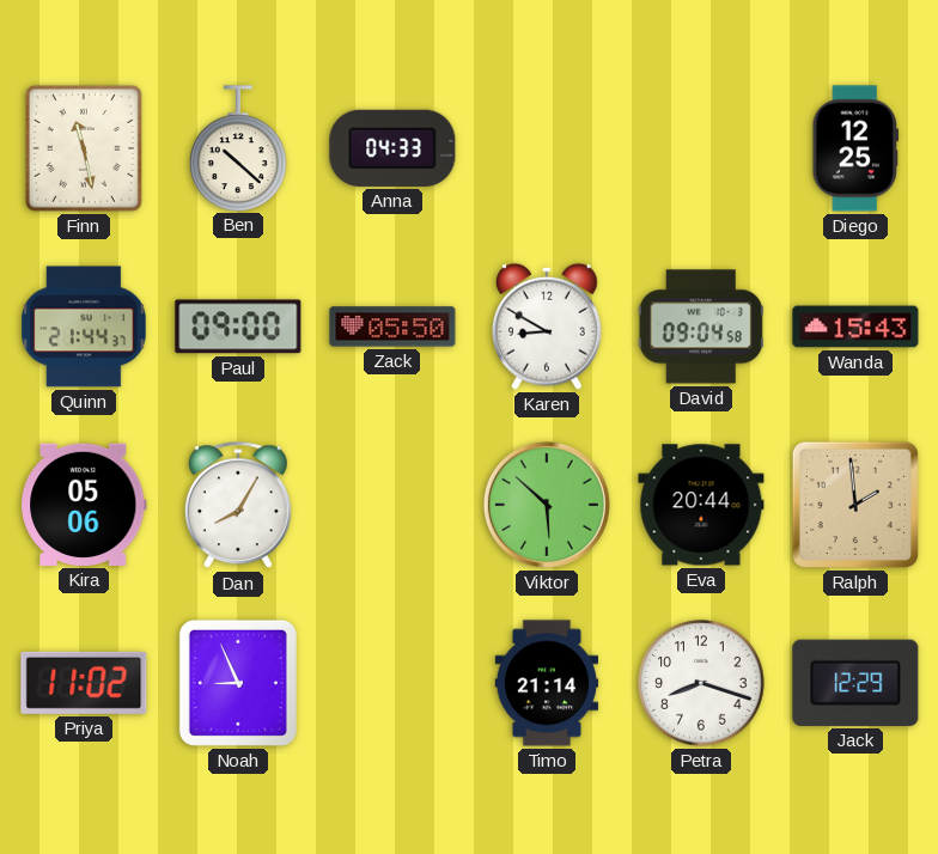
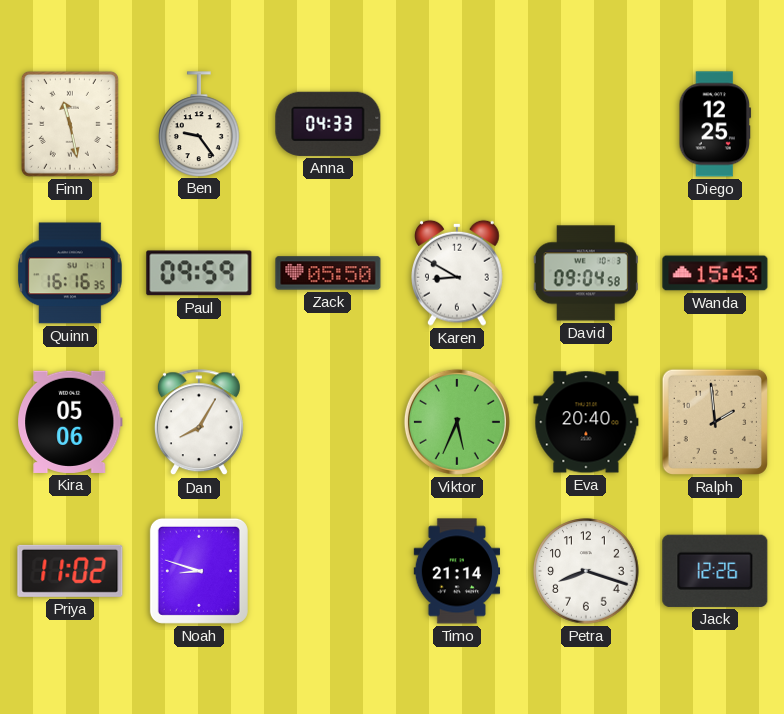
Ben: 10:22 -> 9:24 (199, 124)
Quinn: 21:44 -> 16:16 (70, 273)
Paul: 09:00 -> 09:59 (199, 273)
Viktor: 5:52 -> 5:34 (457, 422)
Eva: 20:44 -> 20:40 (586, 422)
Noah: 8:56 -> 8:48 (199, 571)
Jack: 12:29 -> 12:26 (715, 571)
